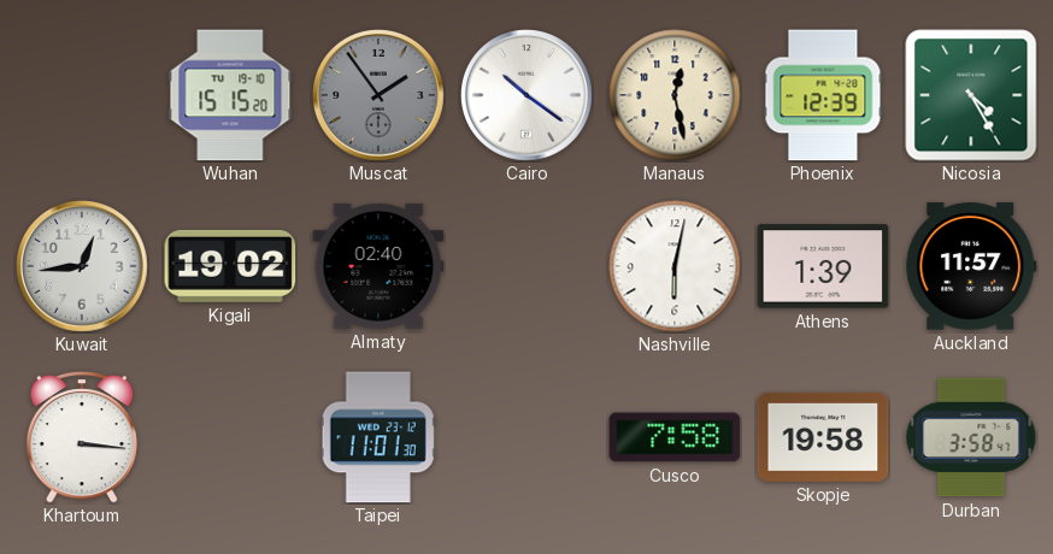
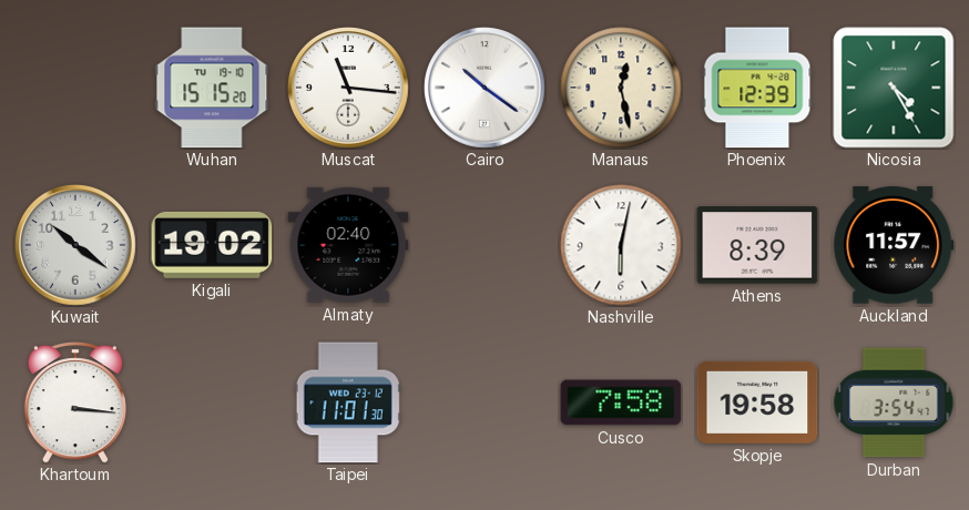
Muscat: 1:54 -> 11:16 (349, 89)
Muscat dial: grey -> white (349, 89)
Kuwait: 12:44 -> 10:21 (76, 246)
Athens: 1:39 -> 8:39 (757, 245)
Durban: 3:58 -> 3:54 (894, 402)
